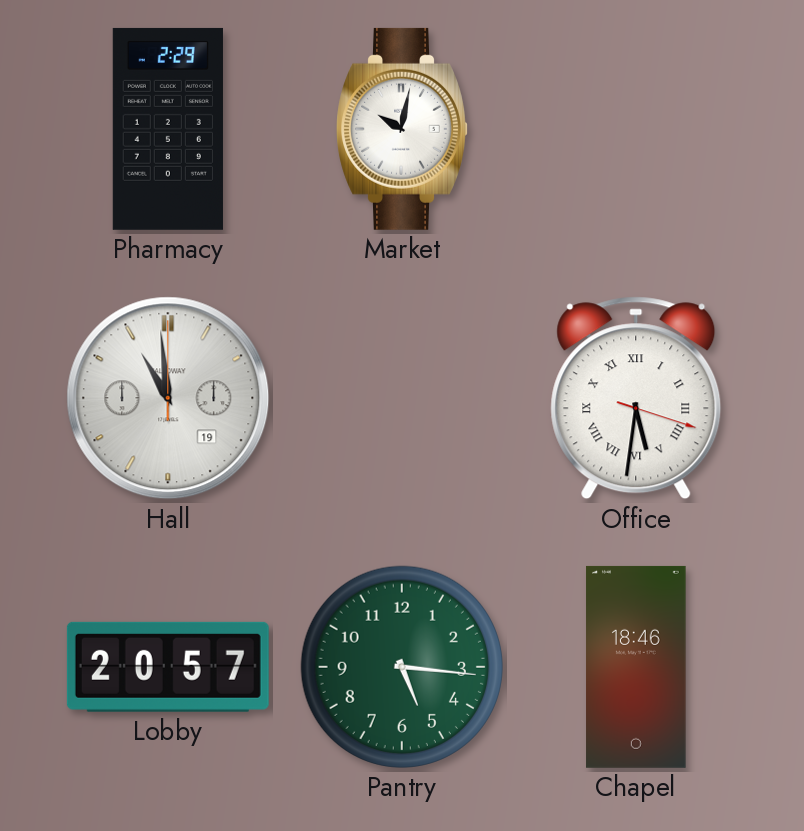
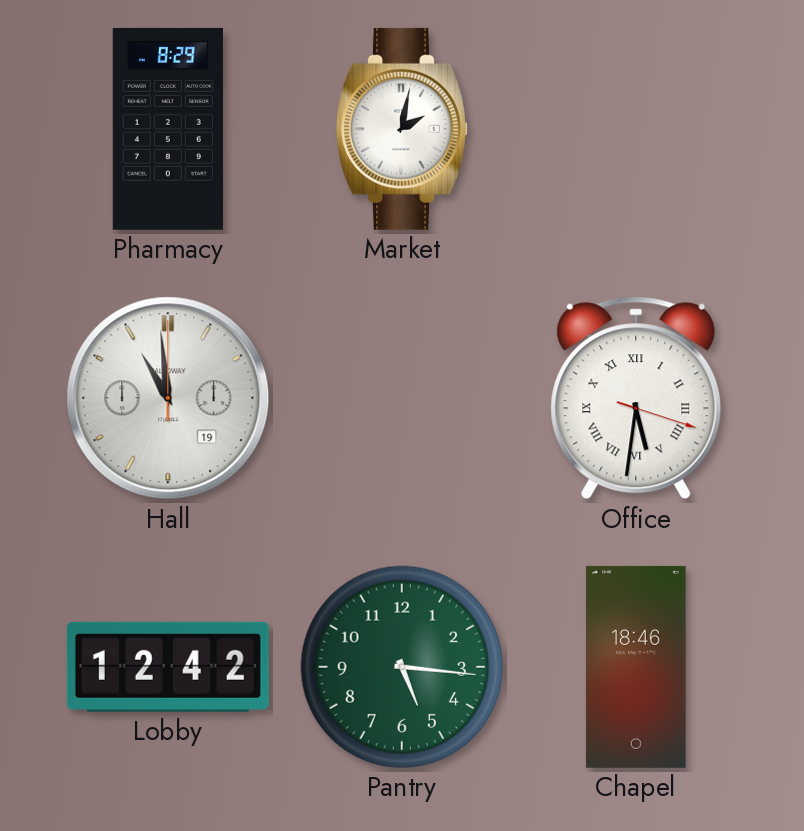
Pharmacy: 2:29 -> 8:29 (168, 129)
Market: 10:02 -> 2:02 (402, 129)
Lobby: 20:57 -> 12:42 (168, 667)
